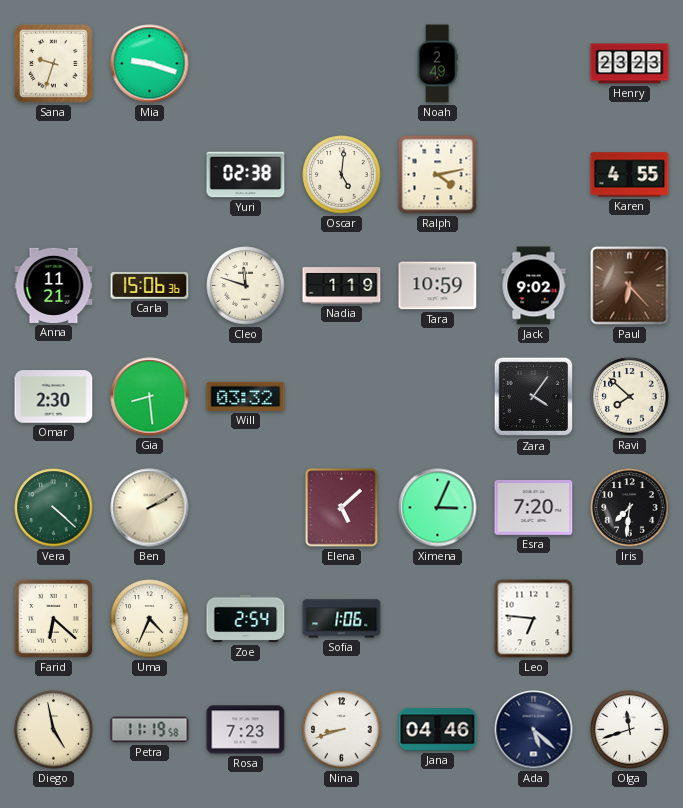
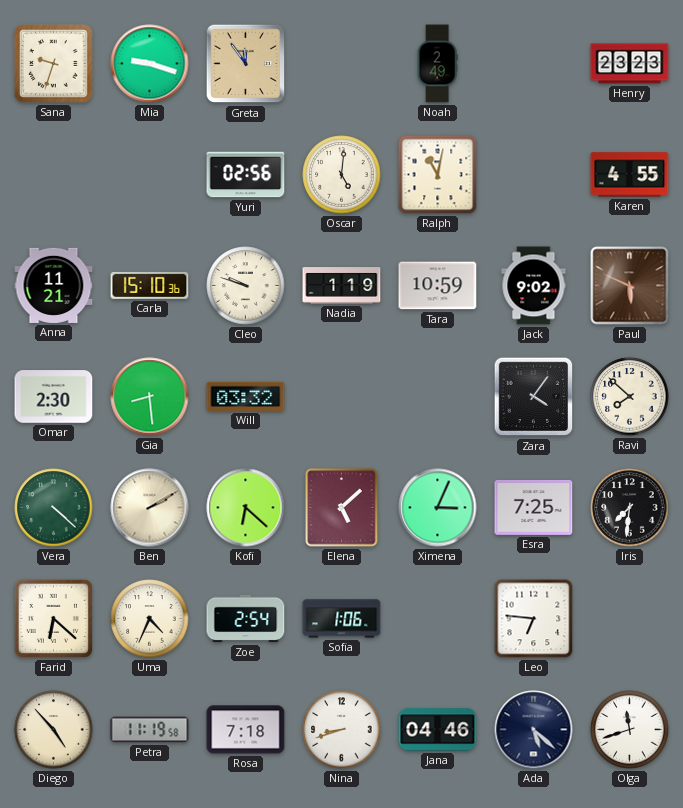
Greta: none -> 11:54 (246, 64)
Yuri: 02:38 -> 02:56 (246, 175)
Ralph: 4:13 -> 11:02 (438, 175)
Carla: 15:06 -> 15:10 (150, 285)
Cleo: 11:48 -> 9:48 (246, 286)
Paul: 6:23 -> 5:49 (630, 286)
Kofi: none -> 6:22 (246, 508)
Esra: 7:20 -> 7:25 (534, 507)
Diego: 4:58 -> 4:53 (54, 730)
Rosa: 7:23 -> 7:18 (246, 730)
